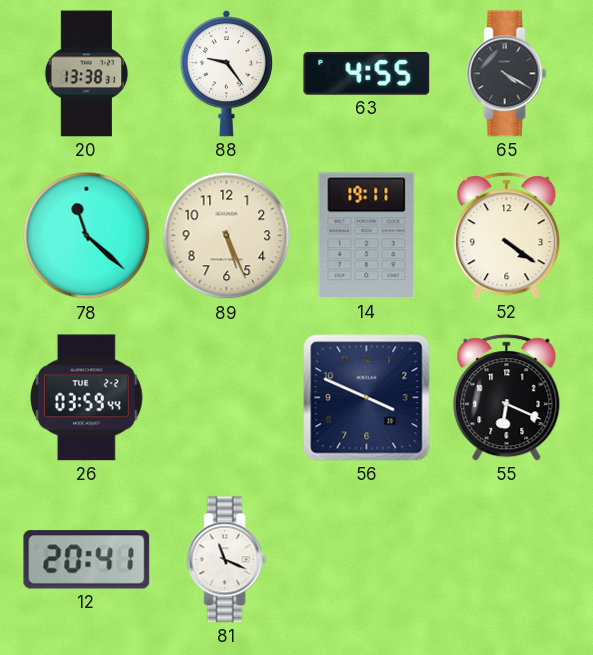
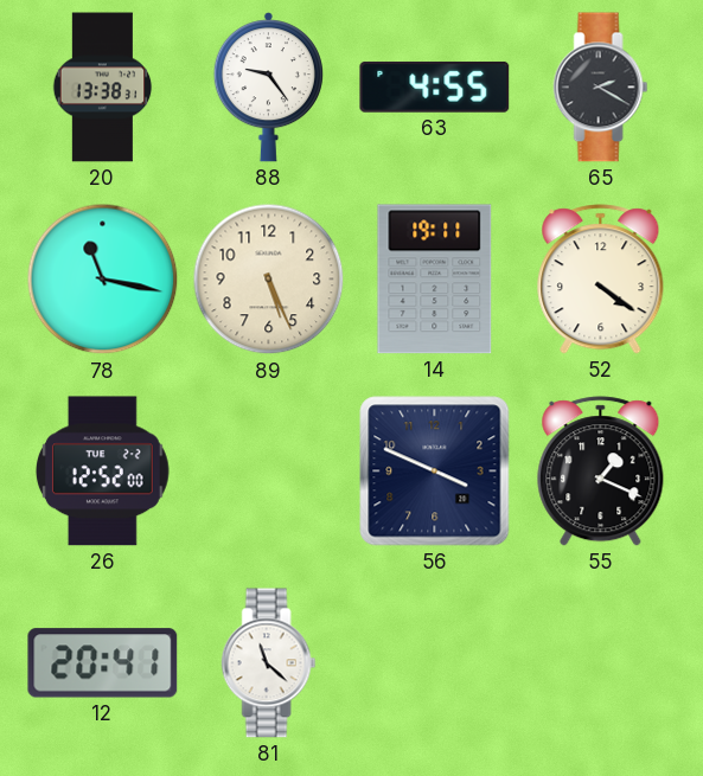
65: 4:20 -> 2:20 (601, 88)
78: 11:22 -> 11:17 (103, 280)
26: 03:59 -> 12:52 (102, 472)
55: 6:19 -> 1:19 (601, 472)
81: 11:19 -> 11:22 (269, 663)
